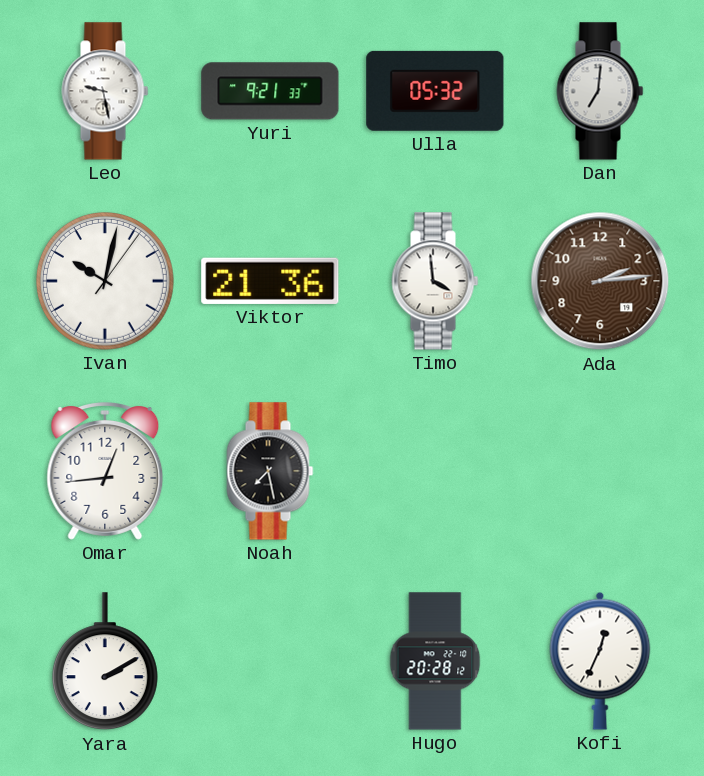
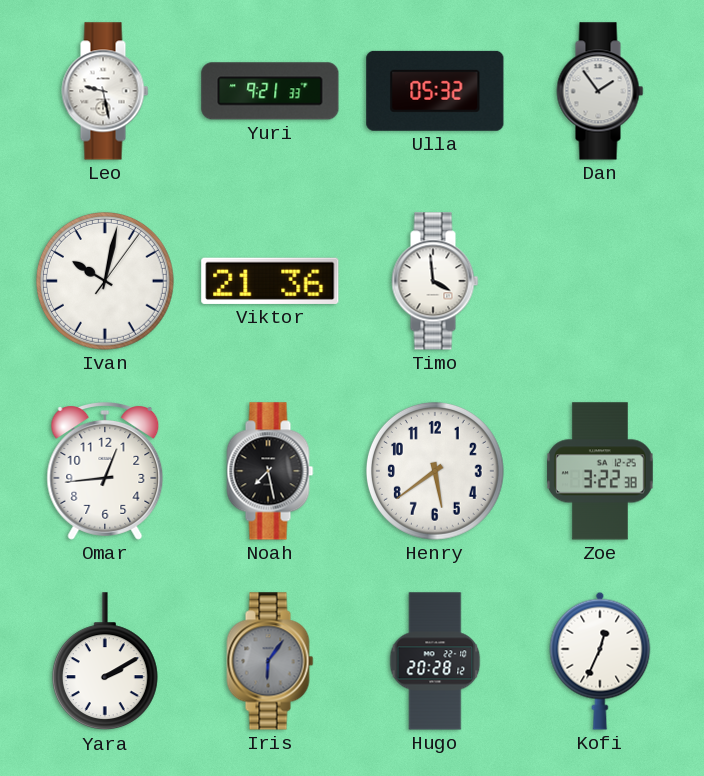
Dan: 7:01 -> 1:54 (600, 91)
Ada: 2:14 -> none (600, 281)
Henry: none -> 5:39 (435, 471)
Zoe: none -> 3:22 (601, 471)
Iris: none -> 6:06 (270, 661)
